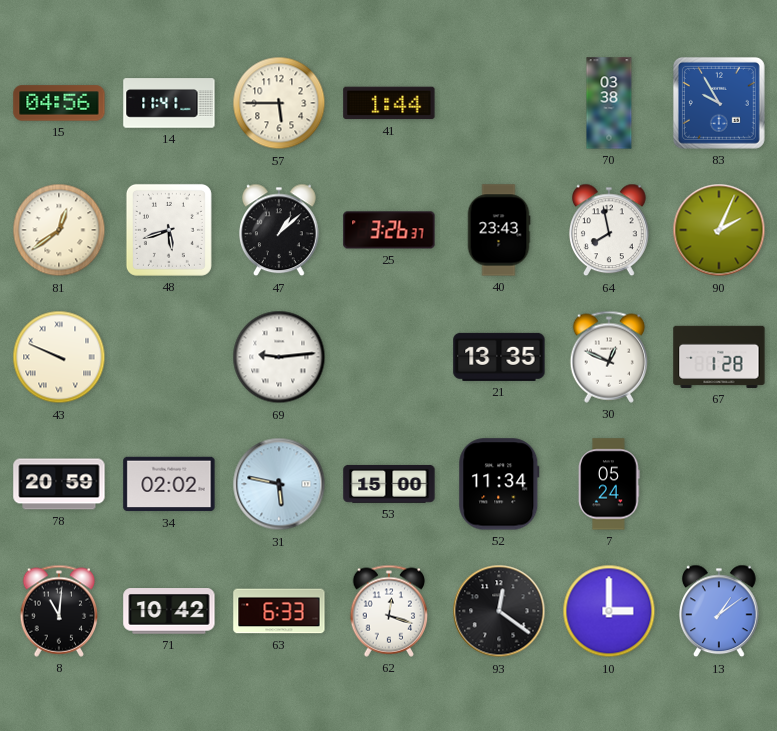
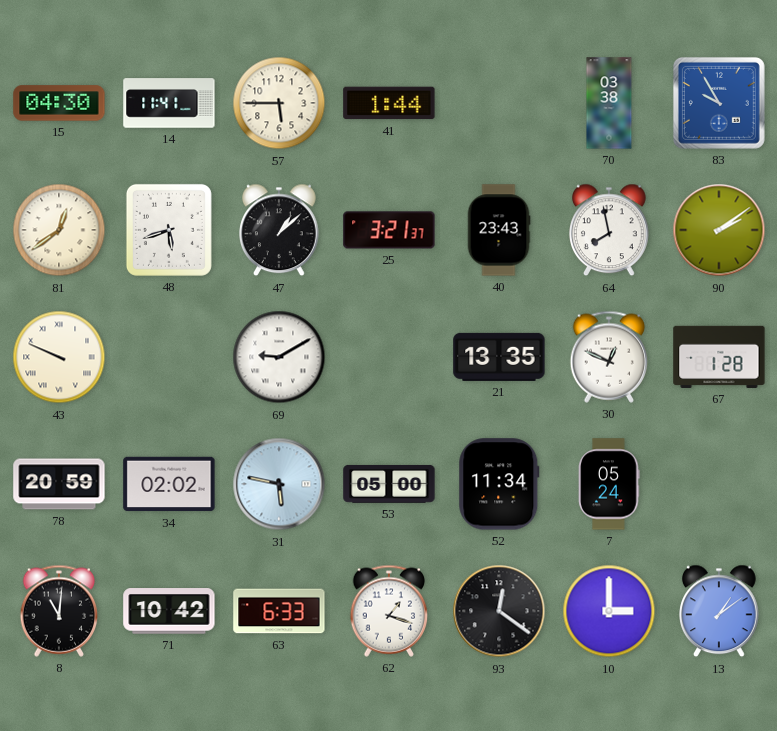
15: 04:56 -> 04:30 (59, 103)
25: 3:26 -> 3:21 (389, 230)
90: 2:04 -> 2:09 (719, 230)
69: 9:14 -> 9:10 (279, 357)
53: 15:00 -> 05:00 (389, 484)
62: 12:18 -> 1:18 (389, 611)
